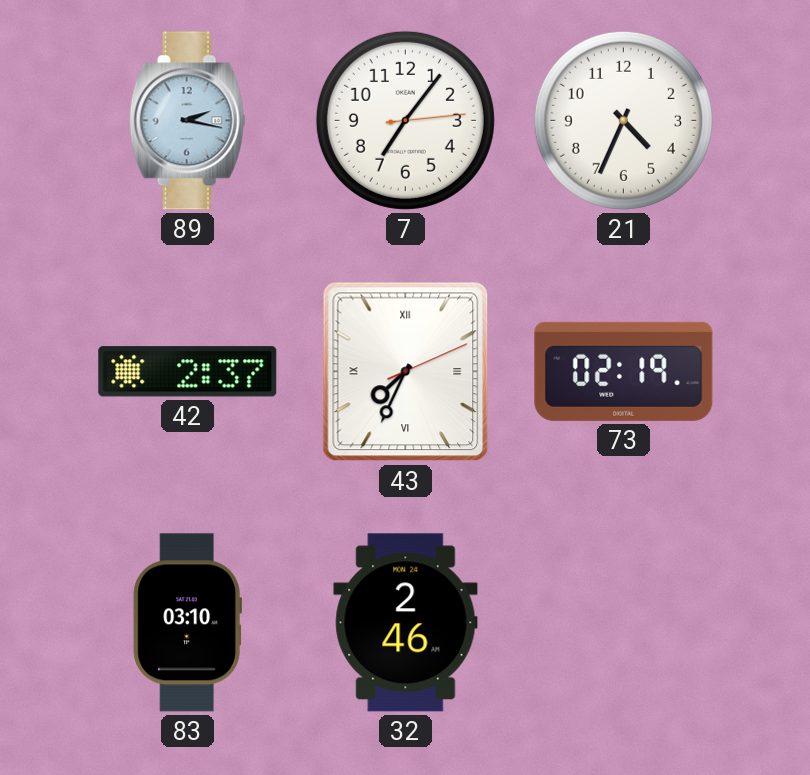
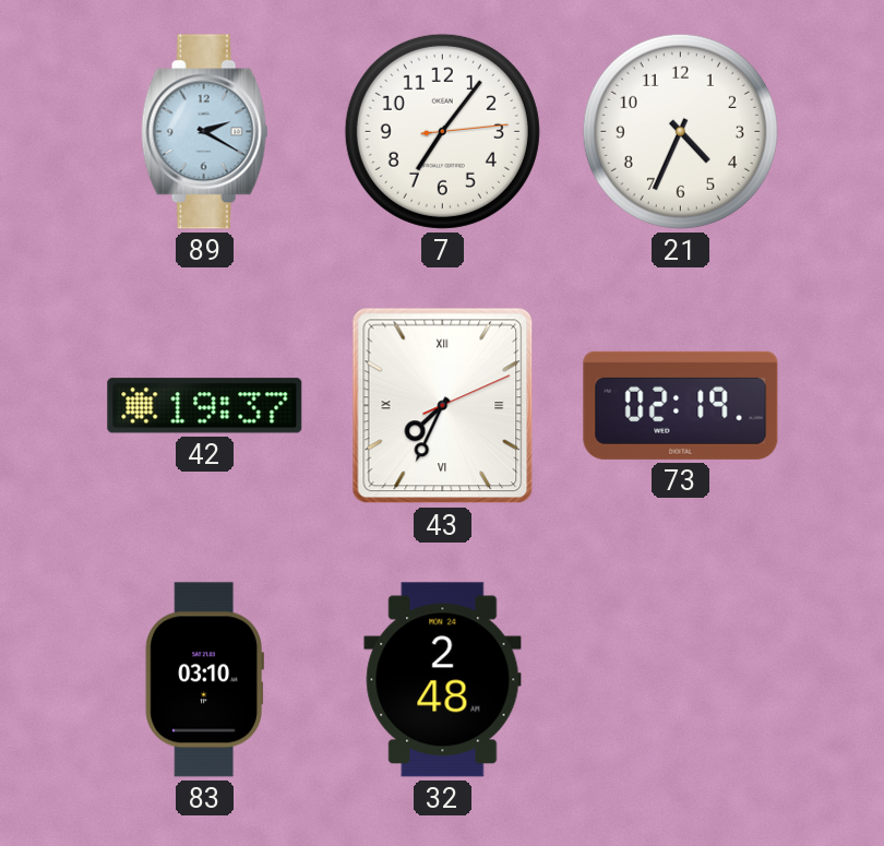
89: 2:17 -> 2:20 (204, 132)
42: 2:37 -> 19:37 (205, 406)
32: 2:46 -> 2:48 (443, 680)
